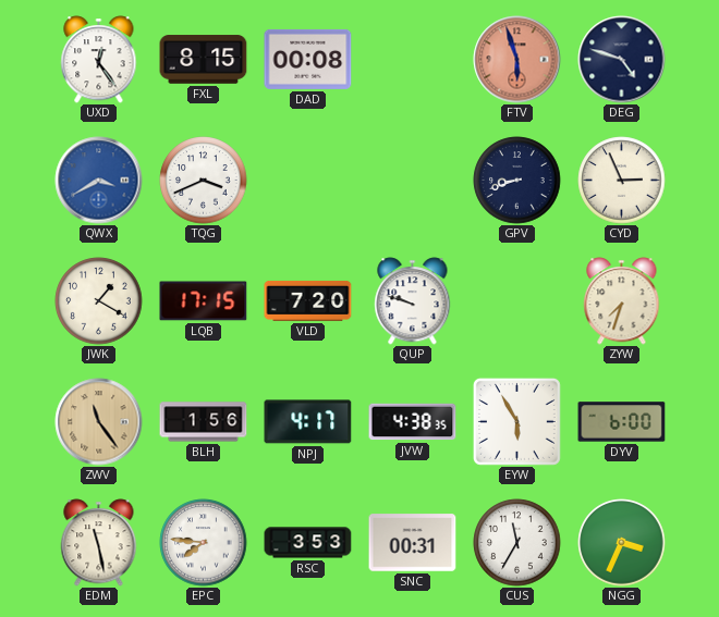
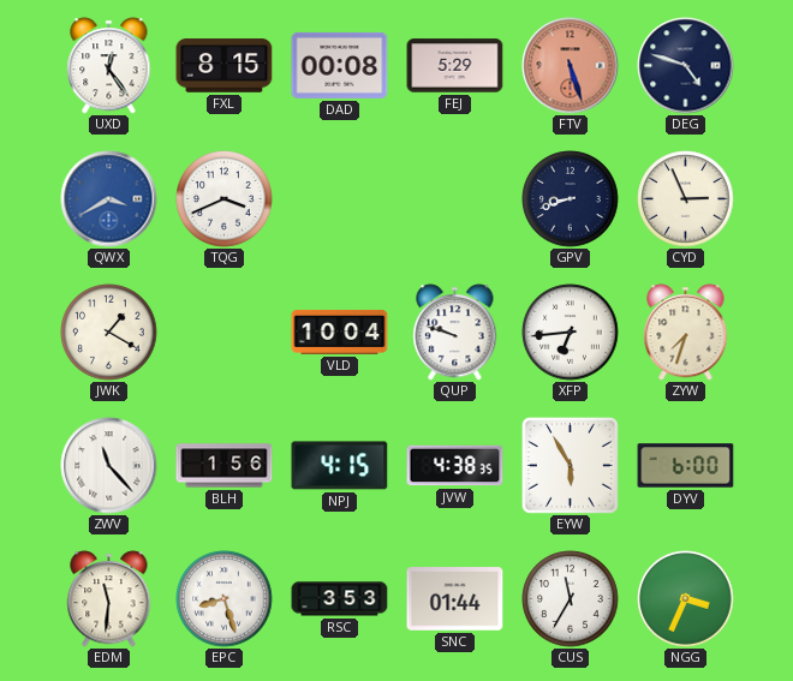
FEJ: none -> 5:29 (455, 66)
FTV: 5:57 -> 5:27 (571, 66)
LQB: 17:15 -> none (204, 301)
VLD: 7:20 -> 10:04 (340, 331)
XFP: none -> 6:44 (571, 333)
ZWV: 11:24 -> 11:23 (109, 466)
ZWV dial: champagne -> white (109, 466)
NPJ: 4:17 -> 4:15 (340, 466)
EDM: 11:28 -> 11:31 (109, 599)
EPC: 7:46 -> 8:27 (225, 599)
SNC: 00:31 -> 01:44 (455, 599)
